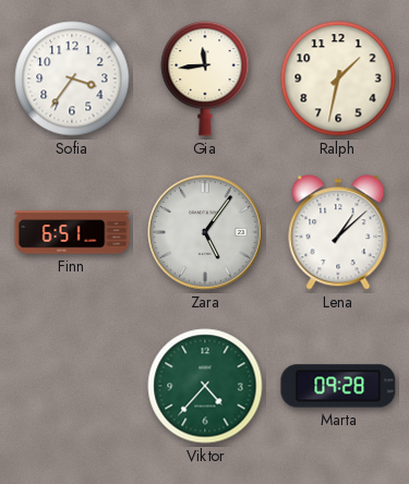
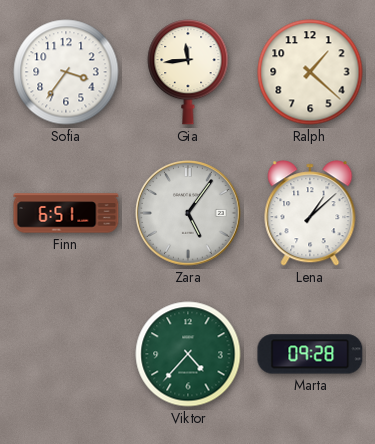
Ralph: 1:32 -> 1:22 (310, 72)
